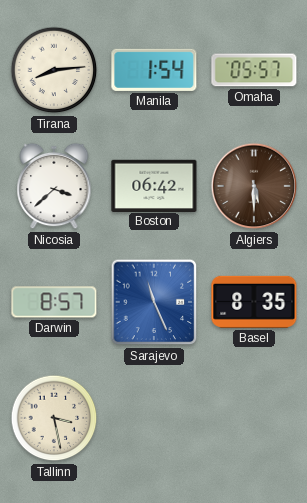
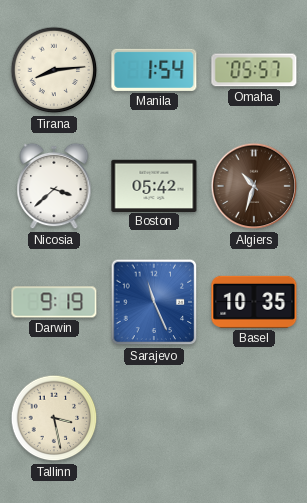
Boston: 06:42 -> 05:42 (154, 185)
Algiers: 5:30 -> 10:33 (254, 186)
Darwin: 8:57 -> 9:19 (54, 302)
Basel: 8:35 -> 10:35 (254, 302)
